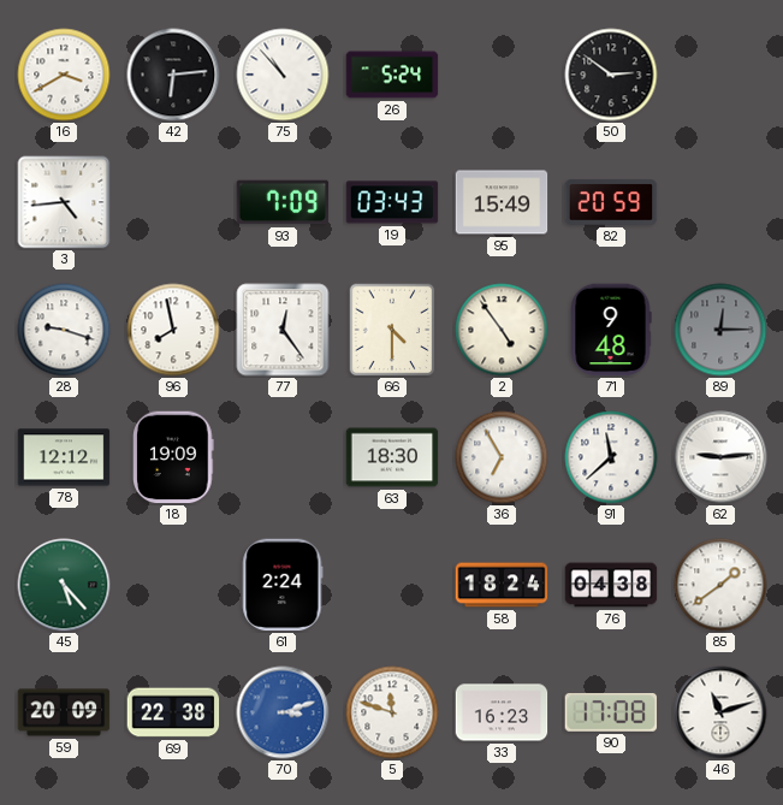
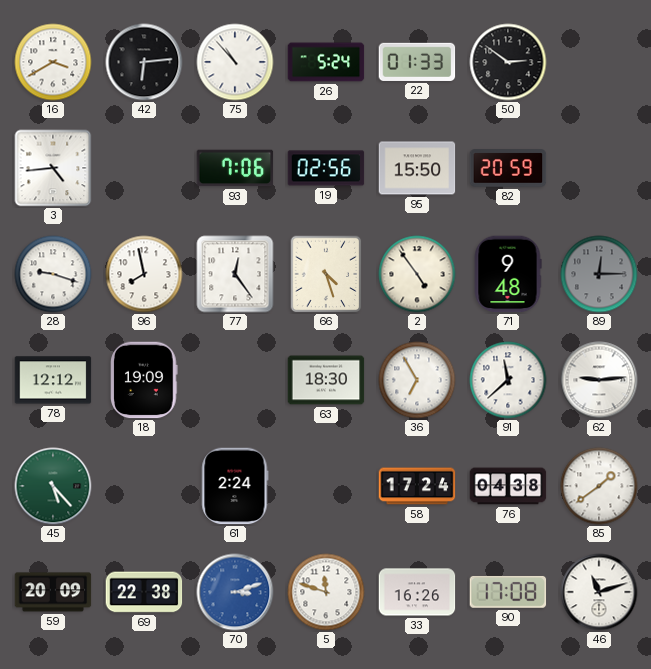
22: none -> 01:33 (417, 62)
93: 7:09 -> 7:06 (235, 168)
19: 03:43 -> 02:56 (326, 168)
95: 15:49 -> 15:50 (417, 168)
66: 4:30 -> 4:27 (326, 274)
58: 18:24 -> 17:24 (417, 486)
33: 16:23 -> 16:26 (417, 592)
